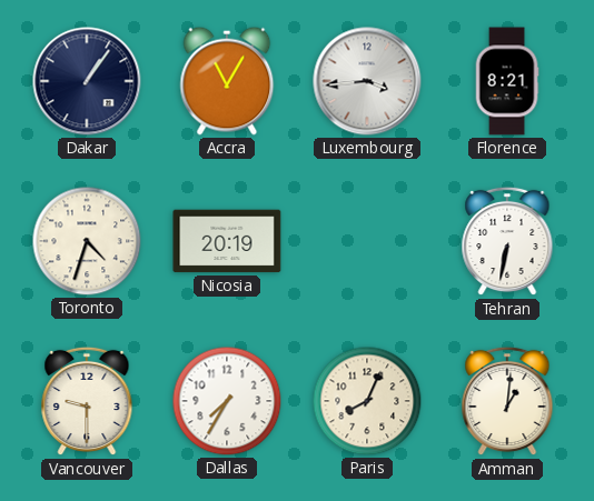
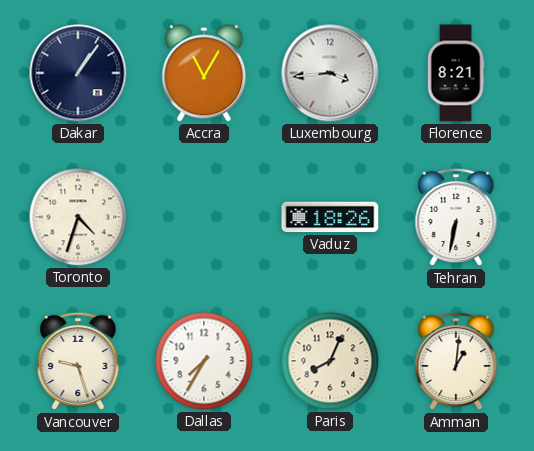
Nicosia: 20:19 -> none (227, 241)
Vaduz: none -> 18:26 (330, 217)
Vancouver: 9:30 -> 9:27 (78, 361)
